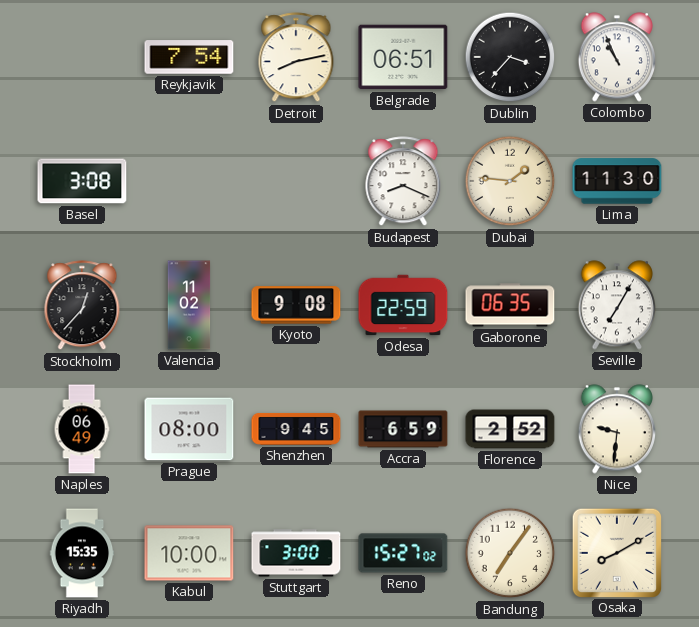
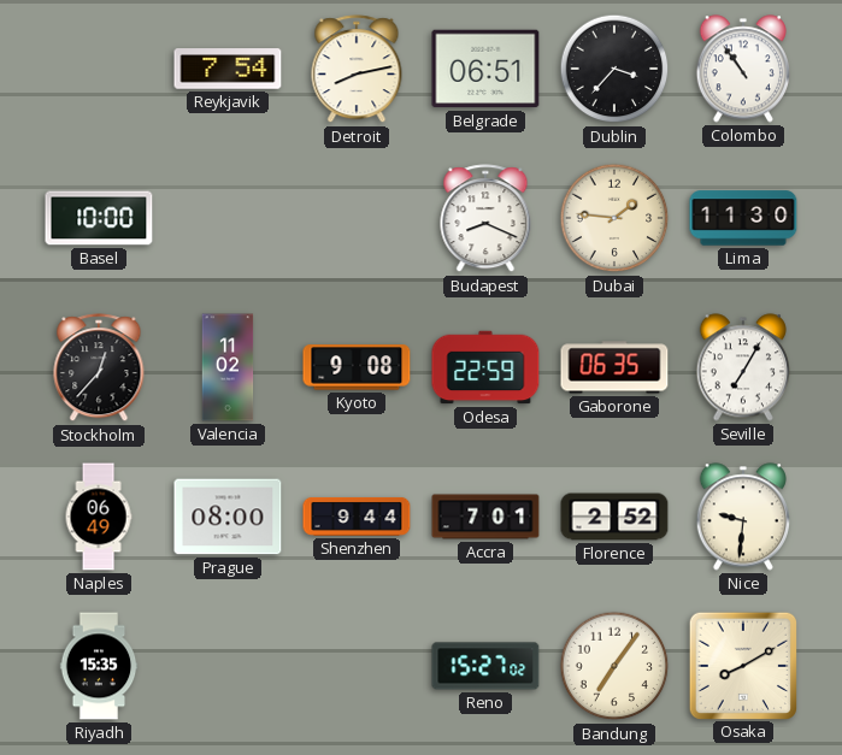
Colombo: 10:56 -> 10:54 (742, 69)
Basel: 3:08 -> 10:00 (99, 218)
Shenzhen: 9:45 -> 9:44 (357, 517)
Accra: 6:59 -> 7:01 (485, 517)
Kabul: 10:00 -> none (189, 553)
Stuttgart: 3:00 -> none (296, 553)
